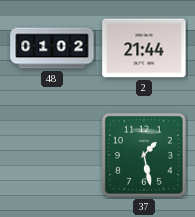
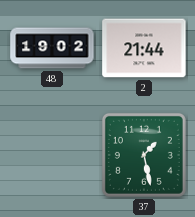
48: 01:02 -> 19:02 (52, 48)
